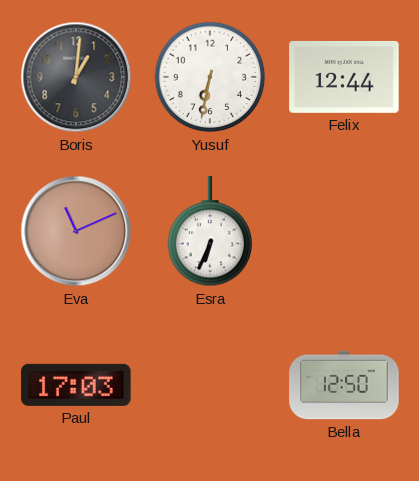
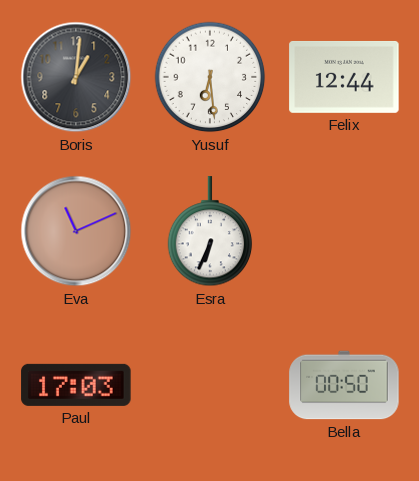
Yusuf: 6:32 -> 6:29 (210, 77)
Bella: 12:50 -> 00:50 (344, 385)
